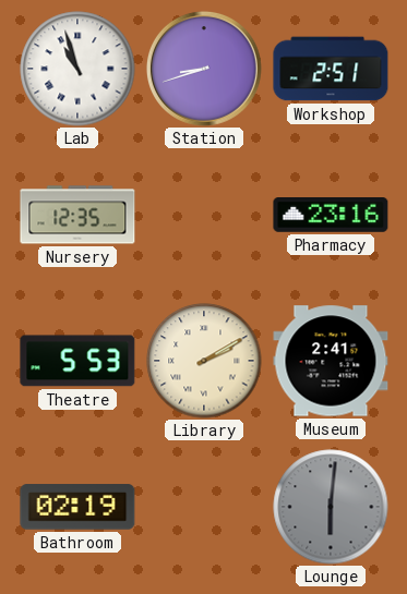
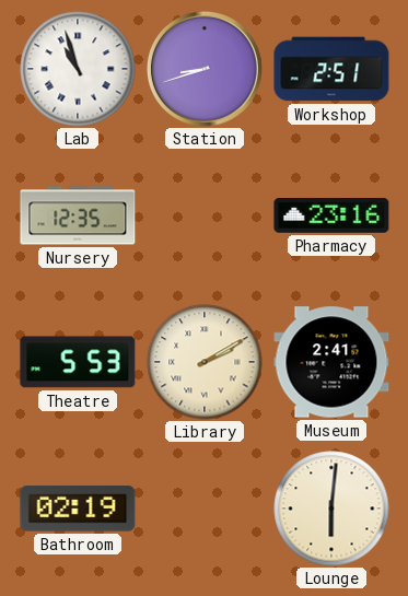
Lounge dial: grey -> cream (331, 509)
